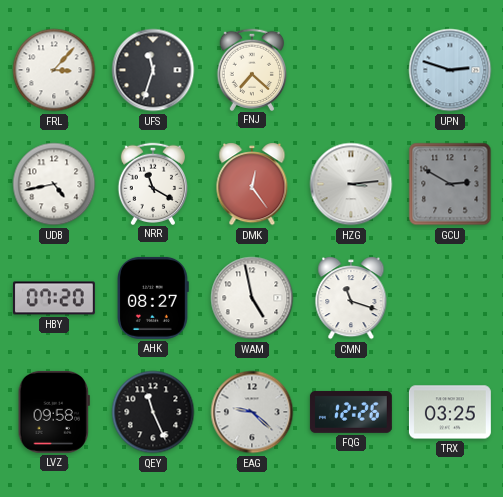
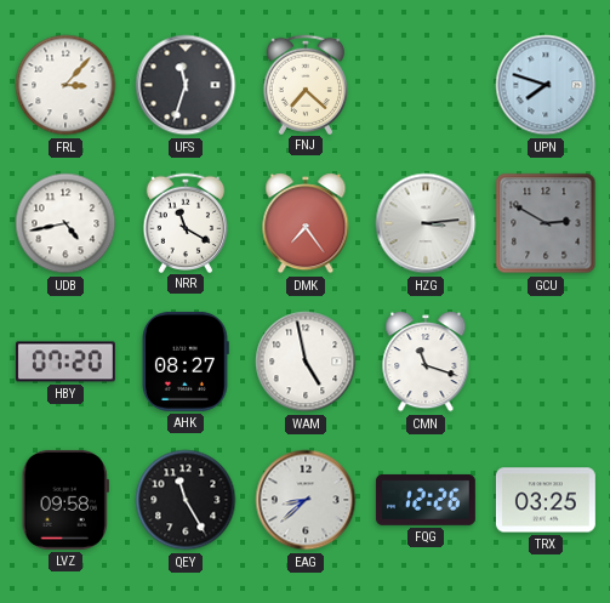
UPN: 2:48 -> 7:48 (546, 85)
DMK: 12:24 -> 7:24 (306, 223)
QEY: 11:26 -> 11:25 (186, 500)
EAG: 9:22 -> 8:38 (306, 500)
